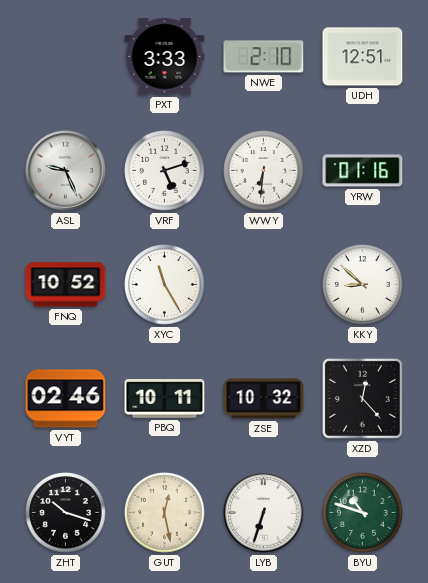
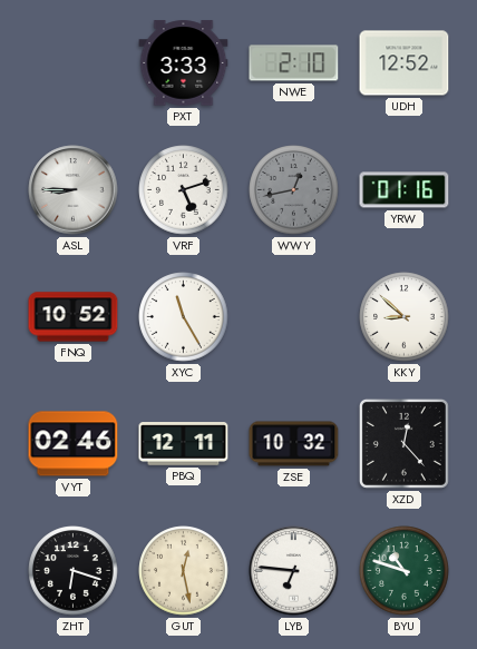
UDH: 12:51 -> 12:52 (405, 63)
ASL: 9:26 -> 8:45 (74, 190)
WWY: 6:31 -> 12:43 (294, 190)
WWY dial: white -> grey (294, 190)
PBQ: 10:11 -> 12:11 (184, 444)
ZHT: 10:18 -> 6:18 (74, 571)
LYB: 6:33 -> 6:46 (294, 571)
